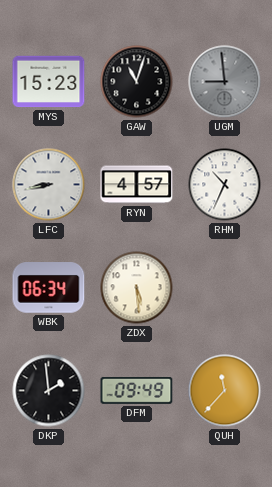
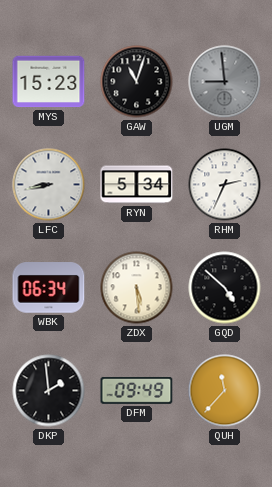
RYN: 4:57 -> 5:34 (137, 185)
RHM: 10:34 -> 2:34 (225, 185)
GQD: none -> 4:52 (225, 288)
